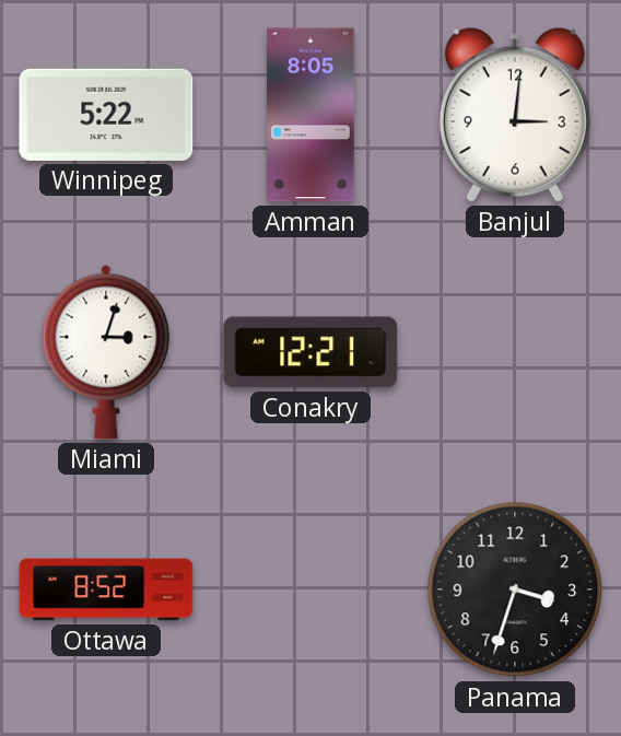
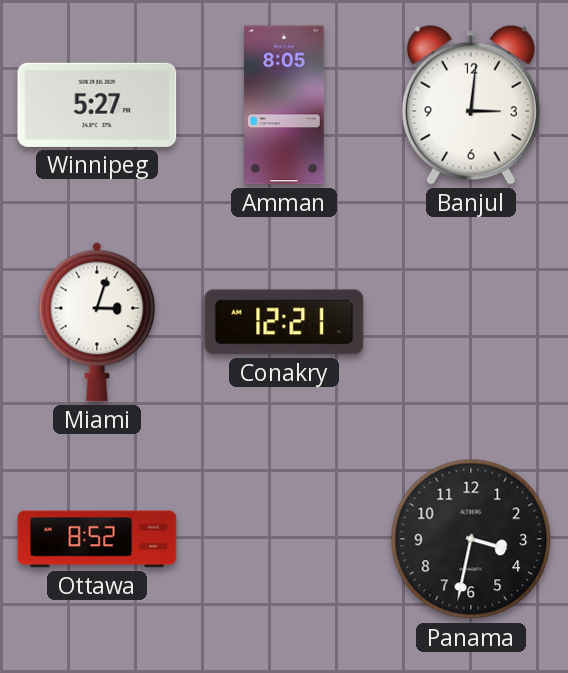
Winnipeg: 5:22 -> 5:27 (97, 105)
Panama: 3:33 -> 3:32 (471, 539)
